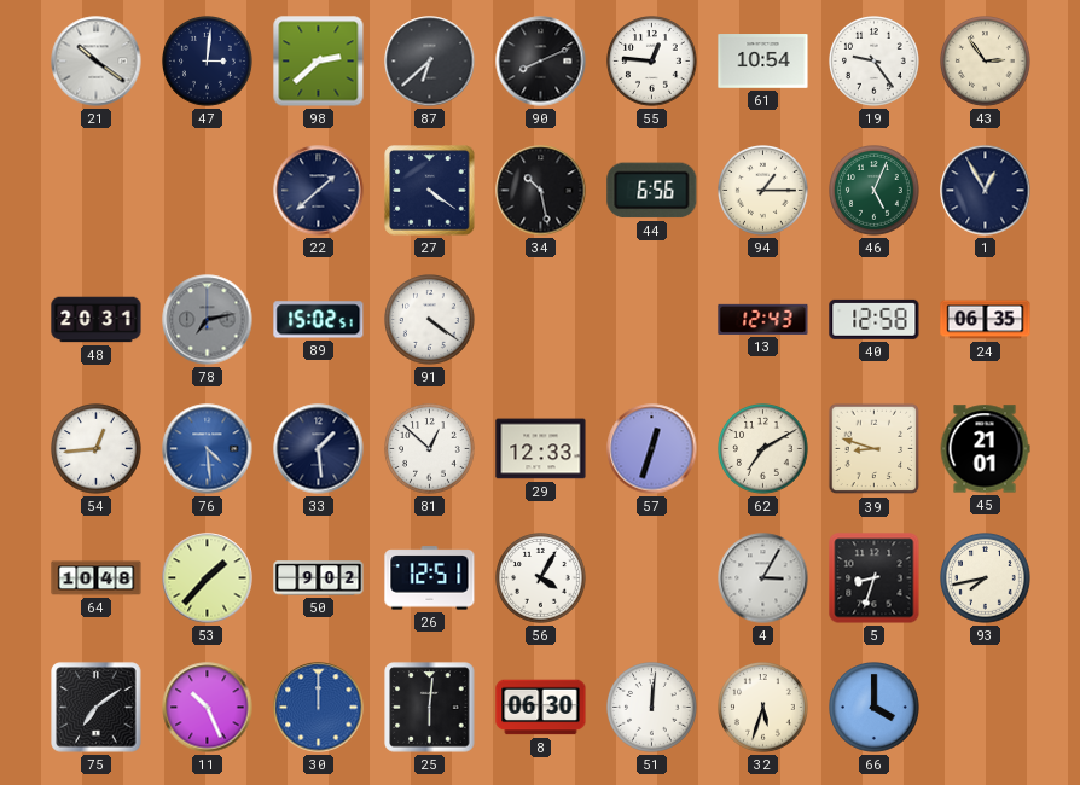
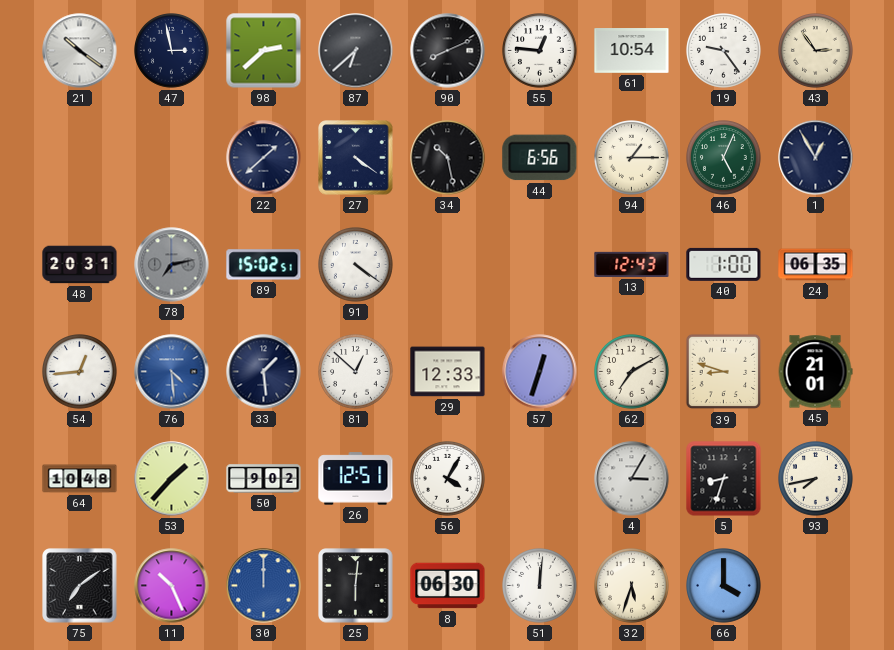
47: 3:01 -> 2:58 (172, 51)
40: 12:58 -> 1:00 (724, 264)
